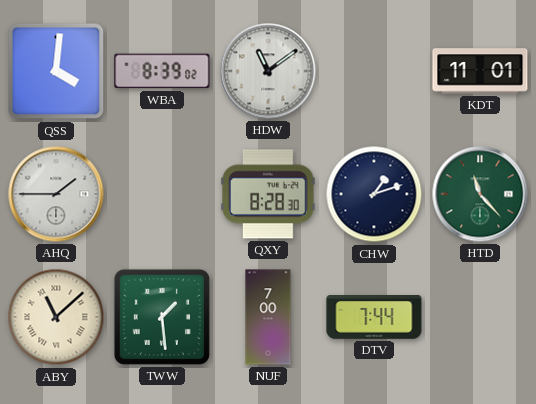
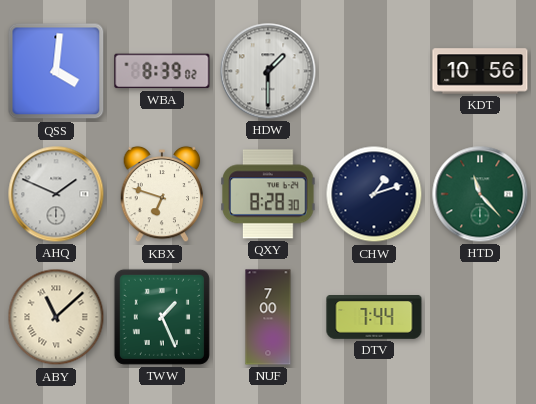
HDW: 11:09 -> 1:30 (268, 71)
KDT: 11:01 -> 10:56 (480, 71)
AHQ: 1:45 -> 1:49 (56, 194)
KBX: none -> 6:48 (162, 194)
TWW: 1:29 -> 1:26 (162, 317)
